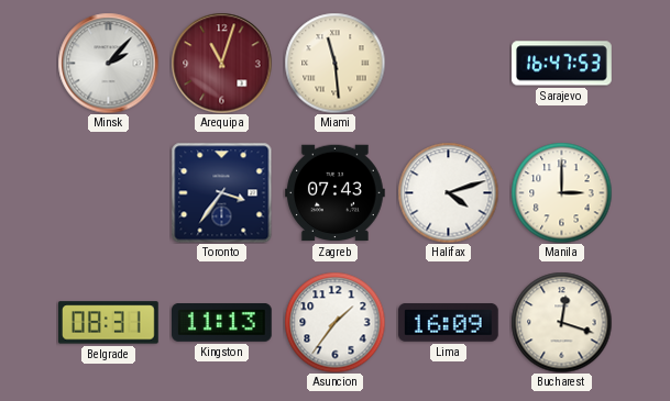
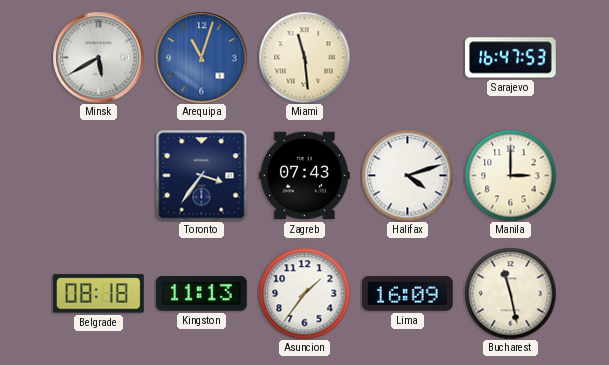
Minsk: 2:07 -> 5:40 (98, 57)
Arequipa dial: burgundy -> blue (201, 57)
Belgrade: 08:31 -> 08:18 (99, 294)
Bucharest: 12:18 -> 11:28 (510, 293)
